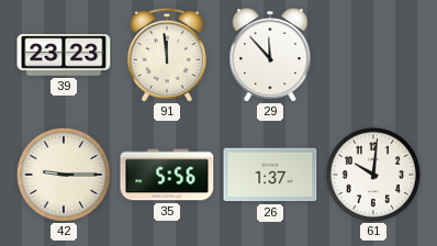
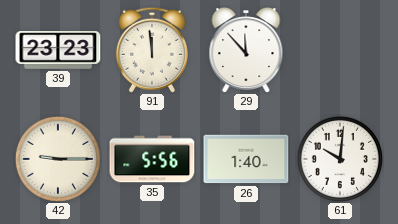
26: 1:37 -> 1:40 (246, 159)
